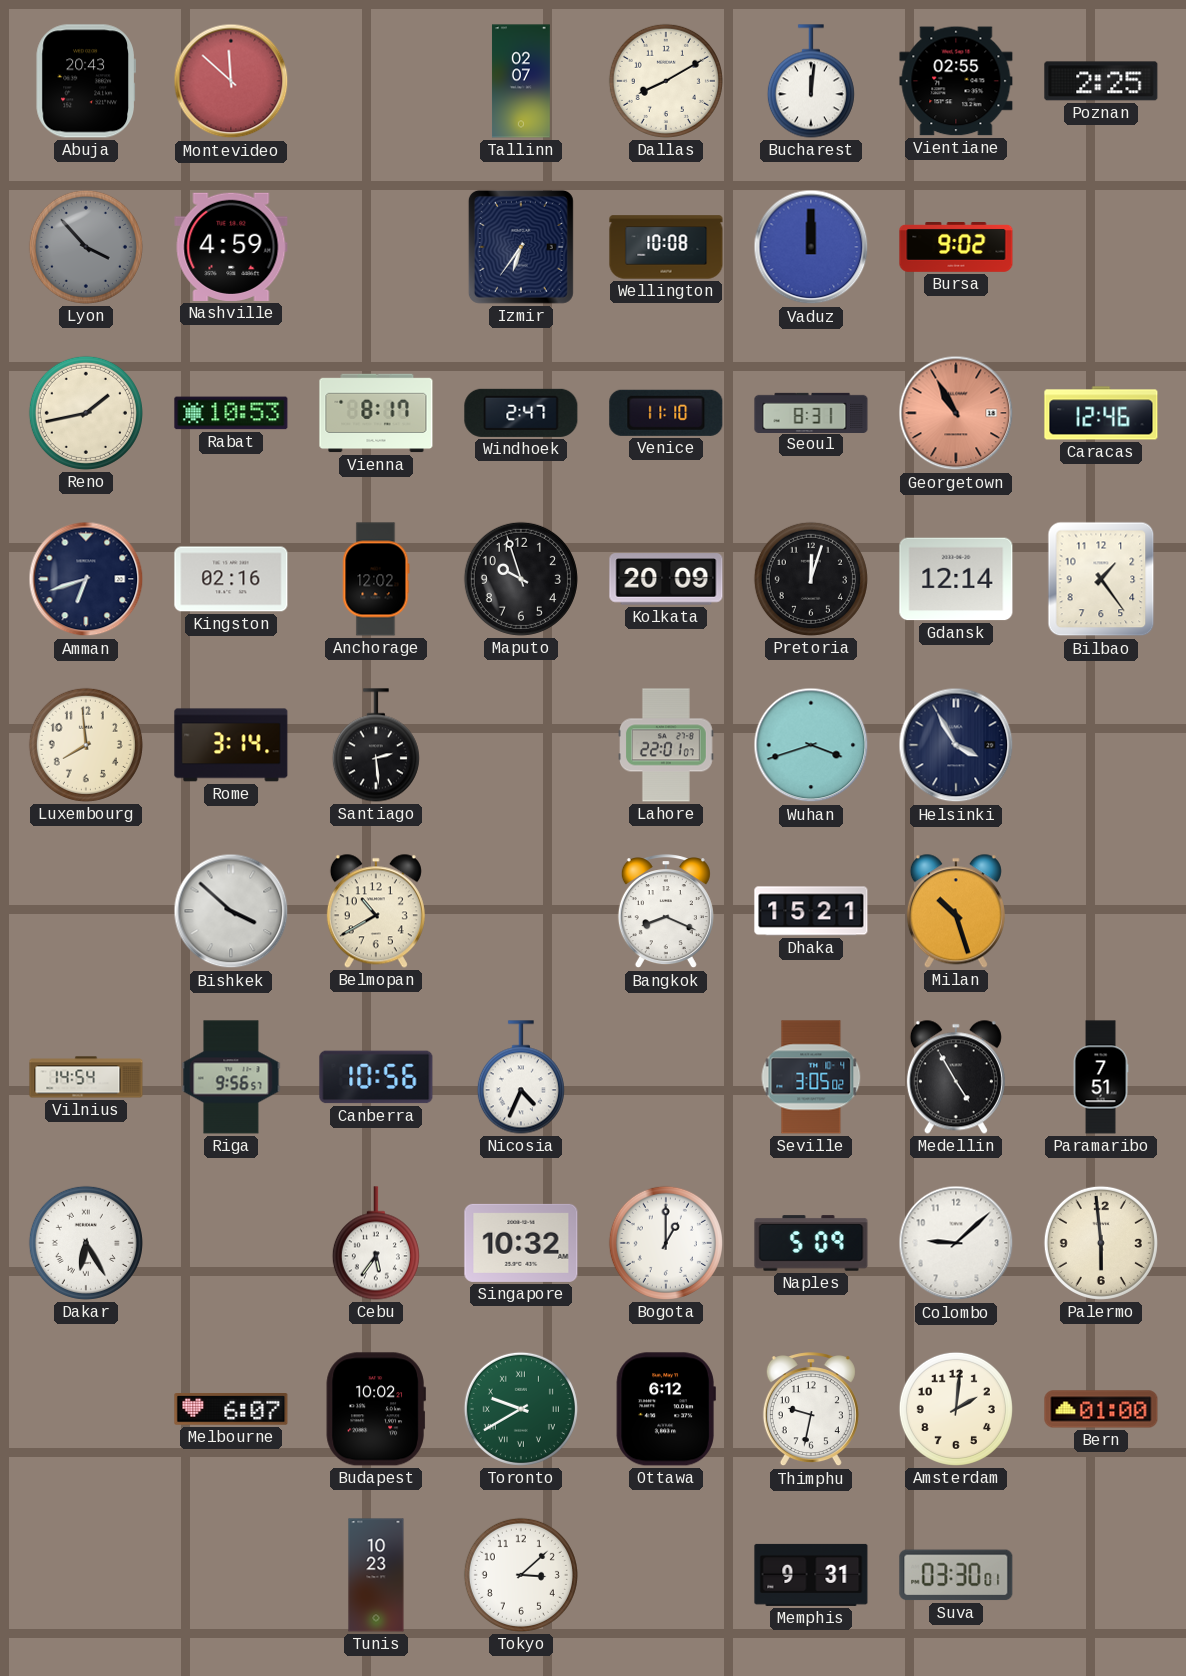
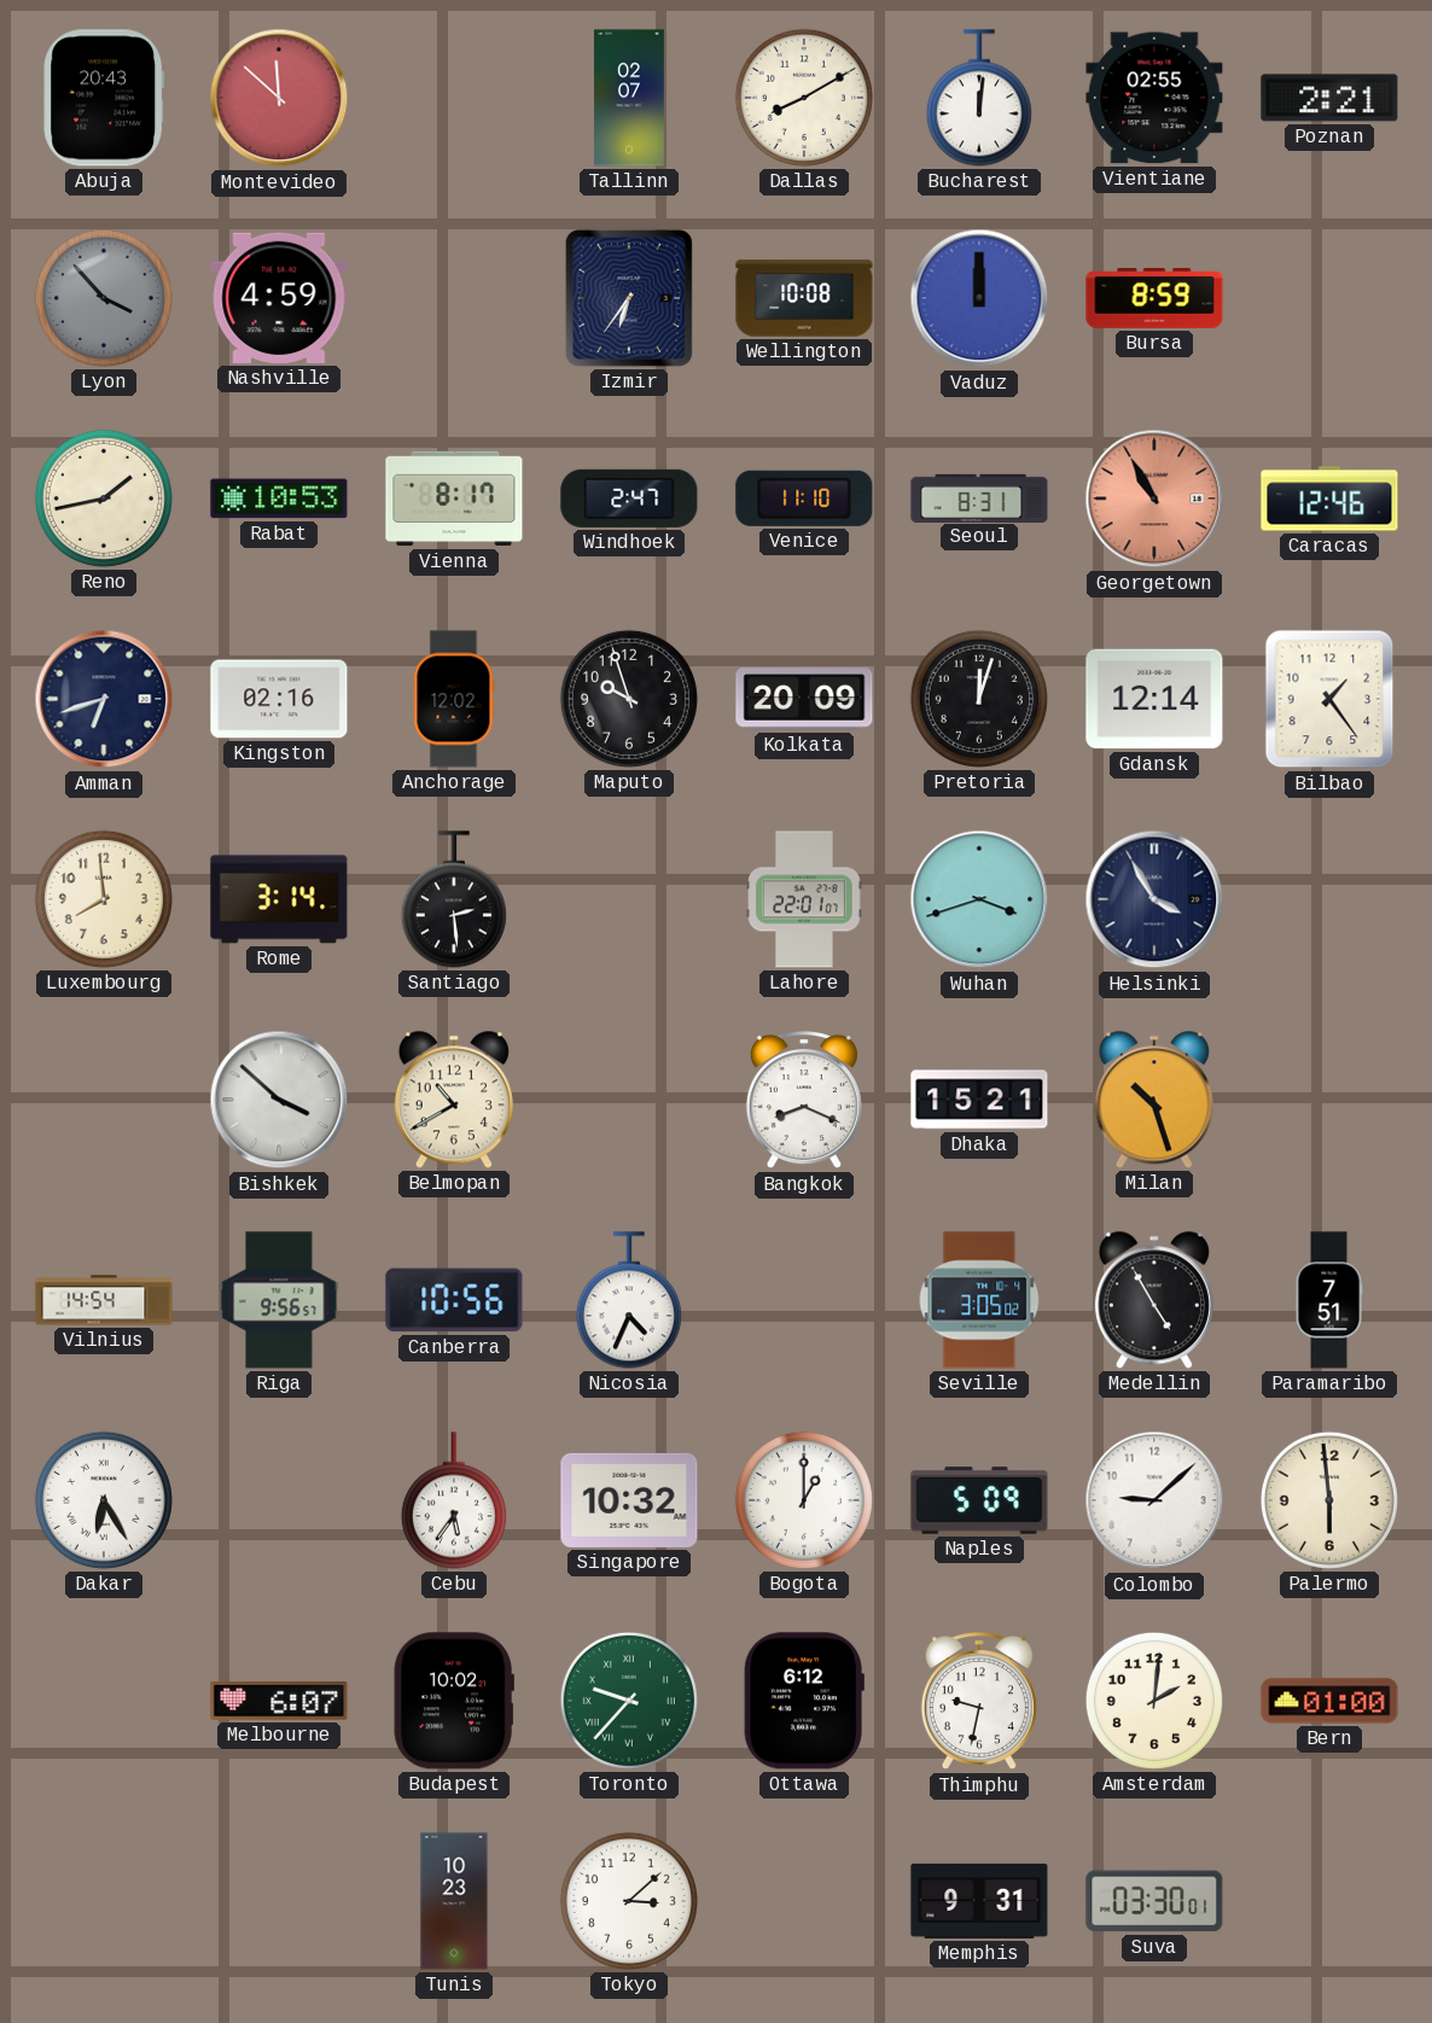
Poznan: 2:25 -> 2:21 (1329, 98)
Bursa: 9:02 -> 8:59 (1154, 299)
Toronto: 9:40 -> 9:37 (629, 1701)
